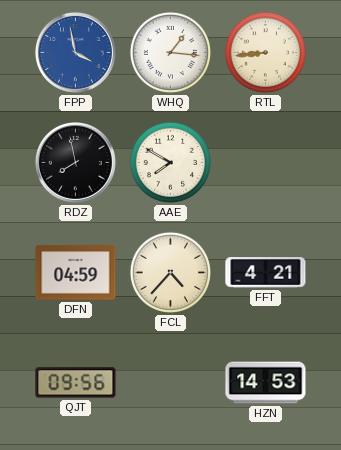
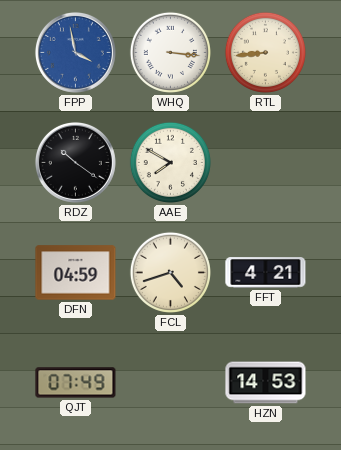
WHQ: 1:16 -> 3:16 (170, 52)
RDZ: 7:58 -> 10:21 (75, 162)
FCL: 4:37 -> 4:42 (170, 272)
QJT: 09:56 -> 07:49 (76, 383)
